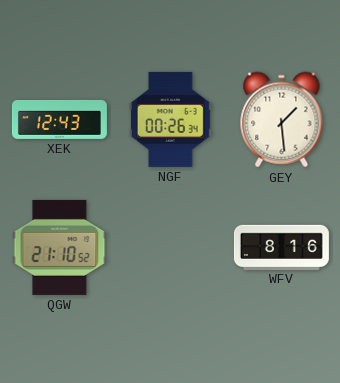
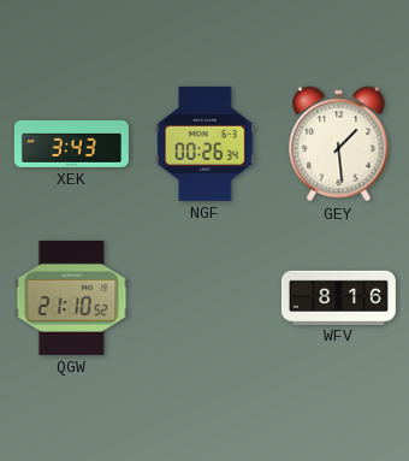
XEK: 12:43 -> 3:43 (71, 143)
